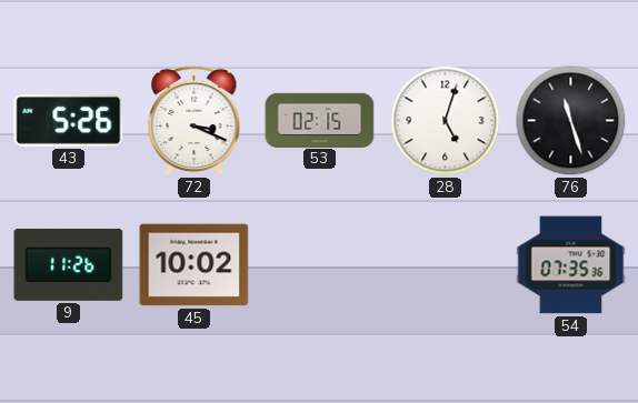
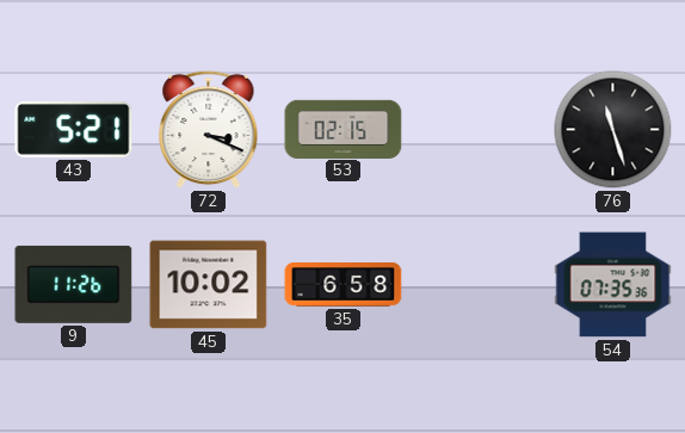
43: 5:26 -> 5:21 (74, 130)
28: 5:03 -> none (446, 121)
35: none -> 6:58 (344, 285)
